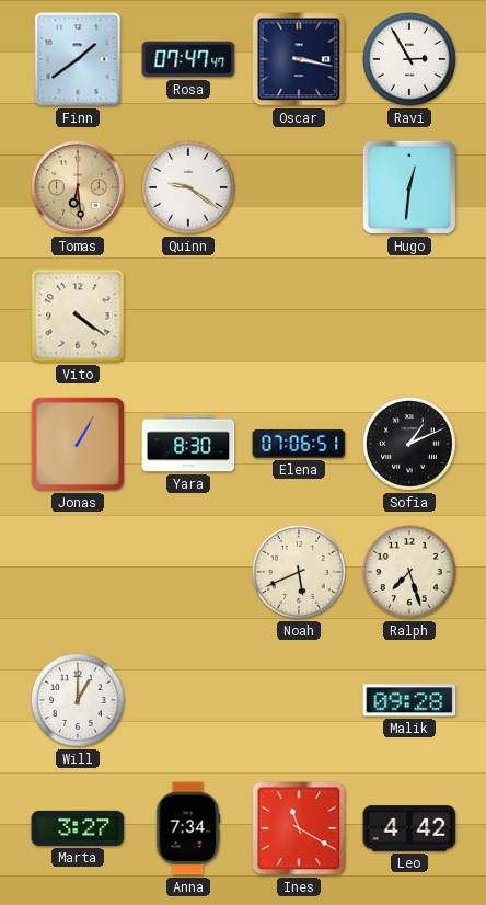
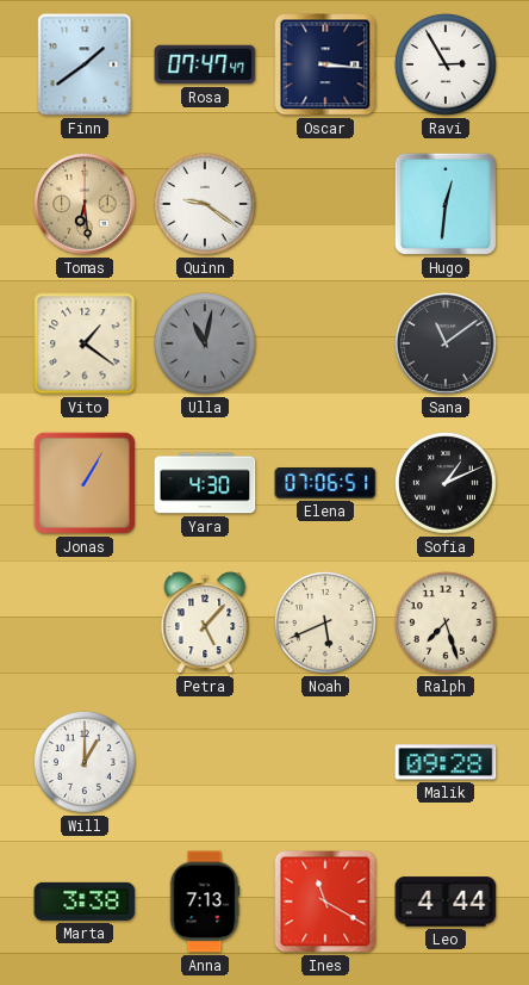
Oscar: 3:17 -> 3:16 (325, 64)
Vito: 4:21 -> 1:21 (85, 343)
Ulla: none -> 11:02 (205, 343)
Sana: none -> 11:09 (447, 345)
Yara: 8:30 -> 4:30 (205, 483)
Petra: none -> 5:07 (205, 622)
Marta: 3:27 -> 3:38 (85, 902)
Anna: 7:34 -> 7:13 (205, 902)
Leo: 4:42 -> 4:44 (446, 902)
